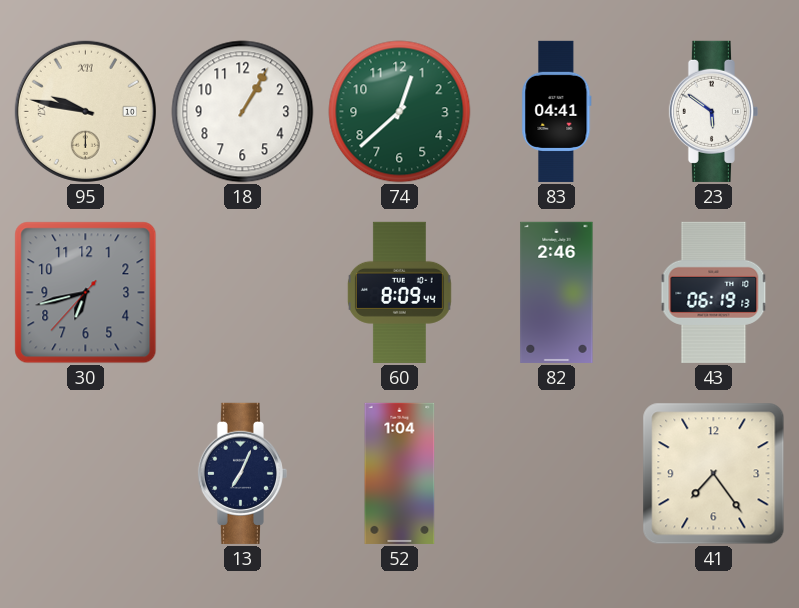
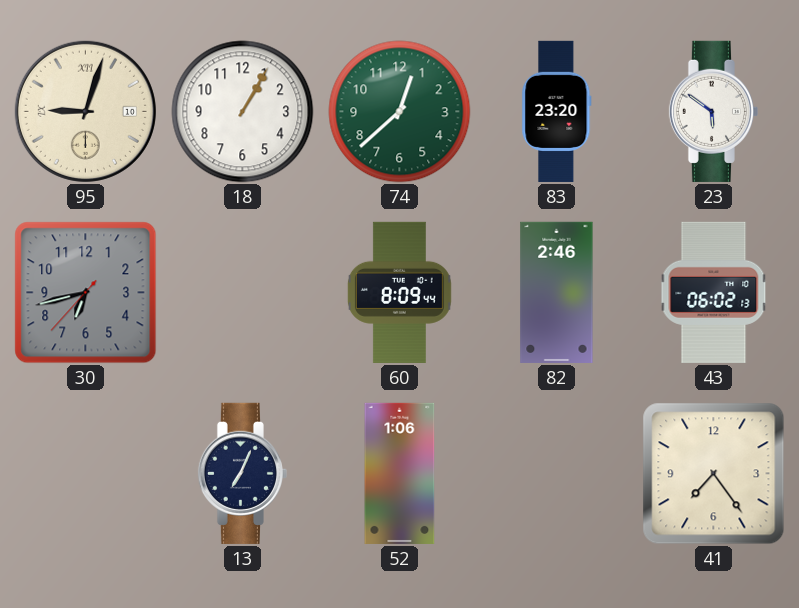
95: 9:47 -> 9:03 (85, 111)
83: 04:41 -> 23:20 (557, 111)
43: 06:19 -> 06:02 (714, 292)
52: 1:04 -> 1:06 (400, 473)
